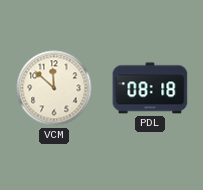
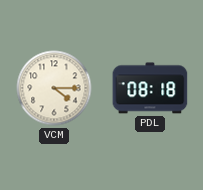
VCM: 11:52 -> 4:15 (54, 88)
